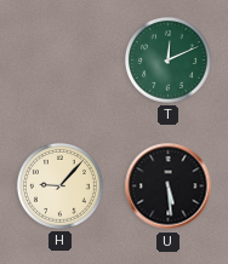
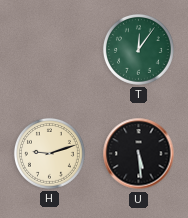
T: 12:11 -> 12:06 (138, 49)
H: 9:07 -> 9:12 (49, 153)
